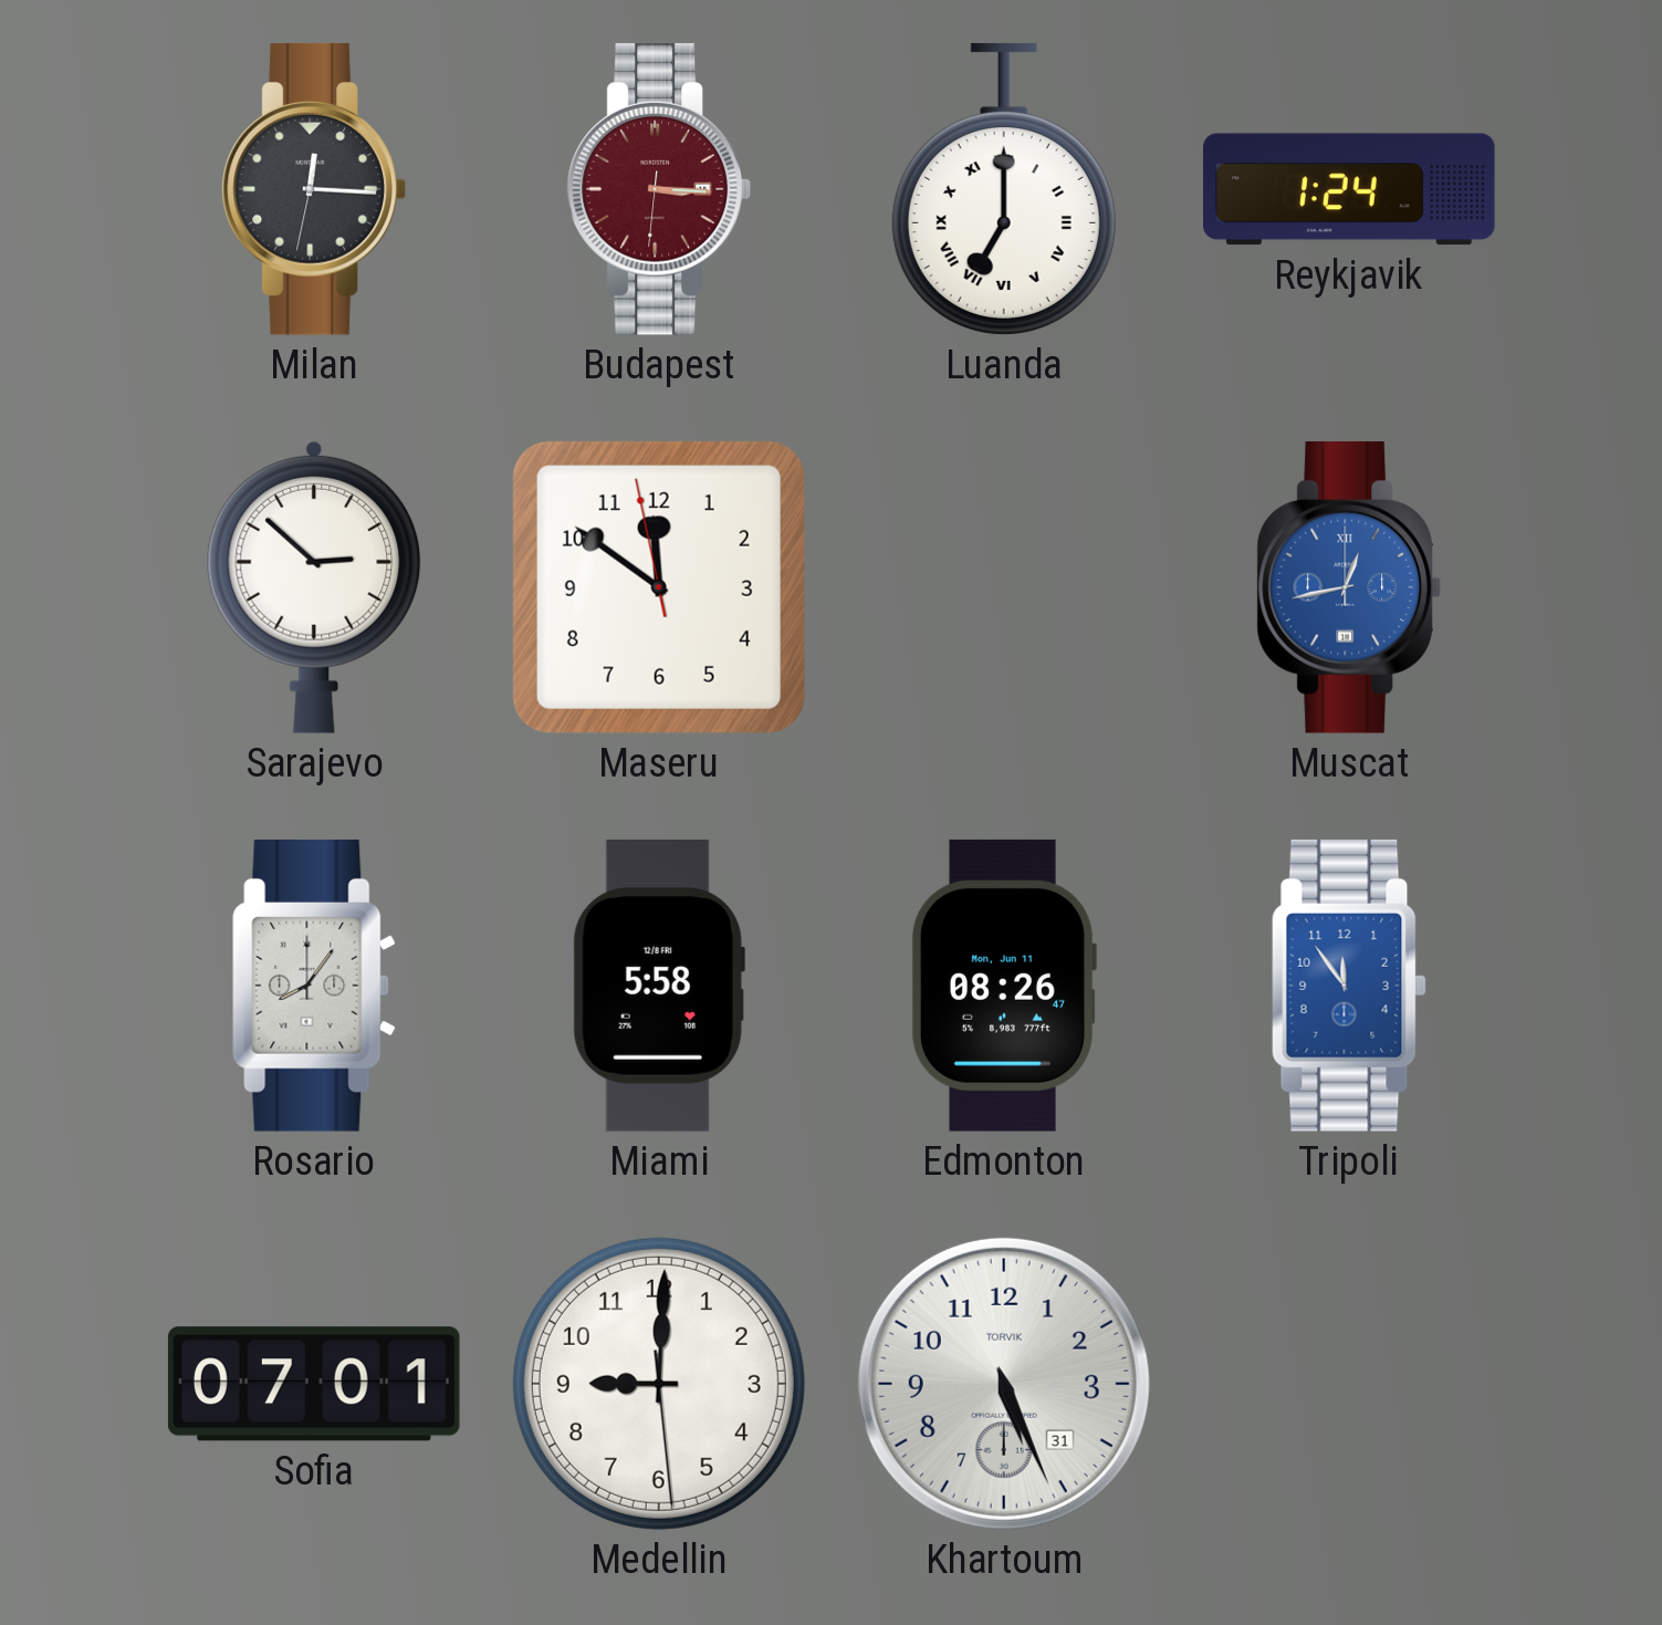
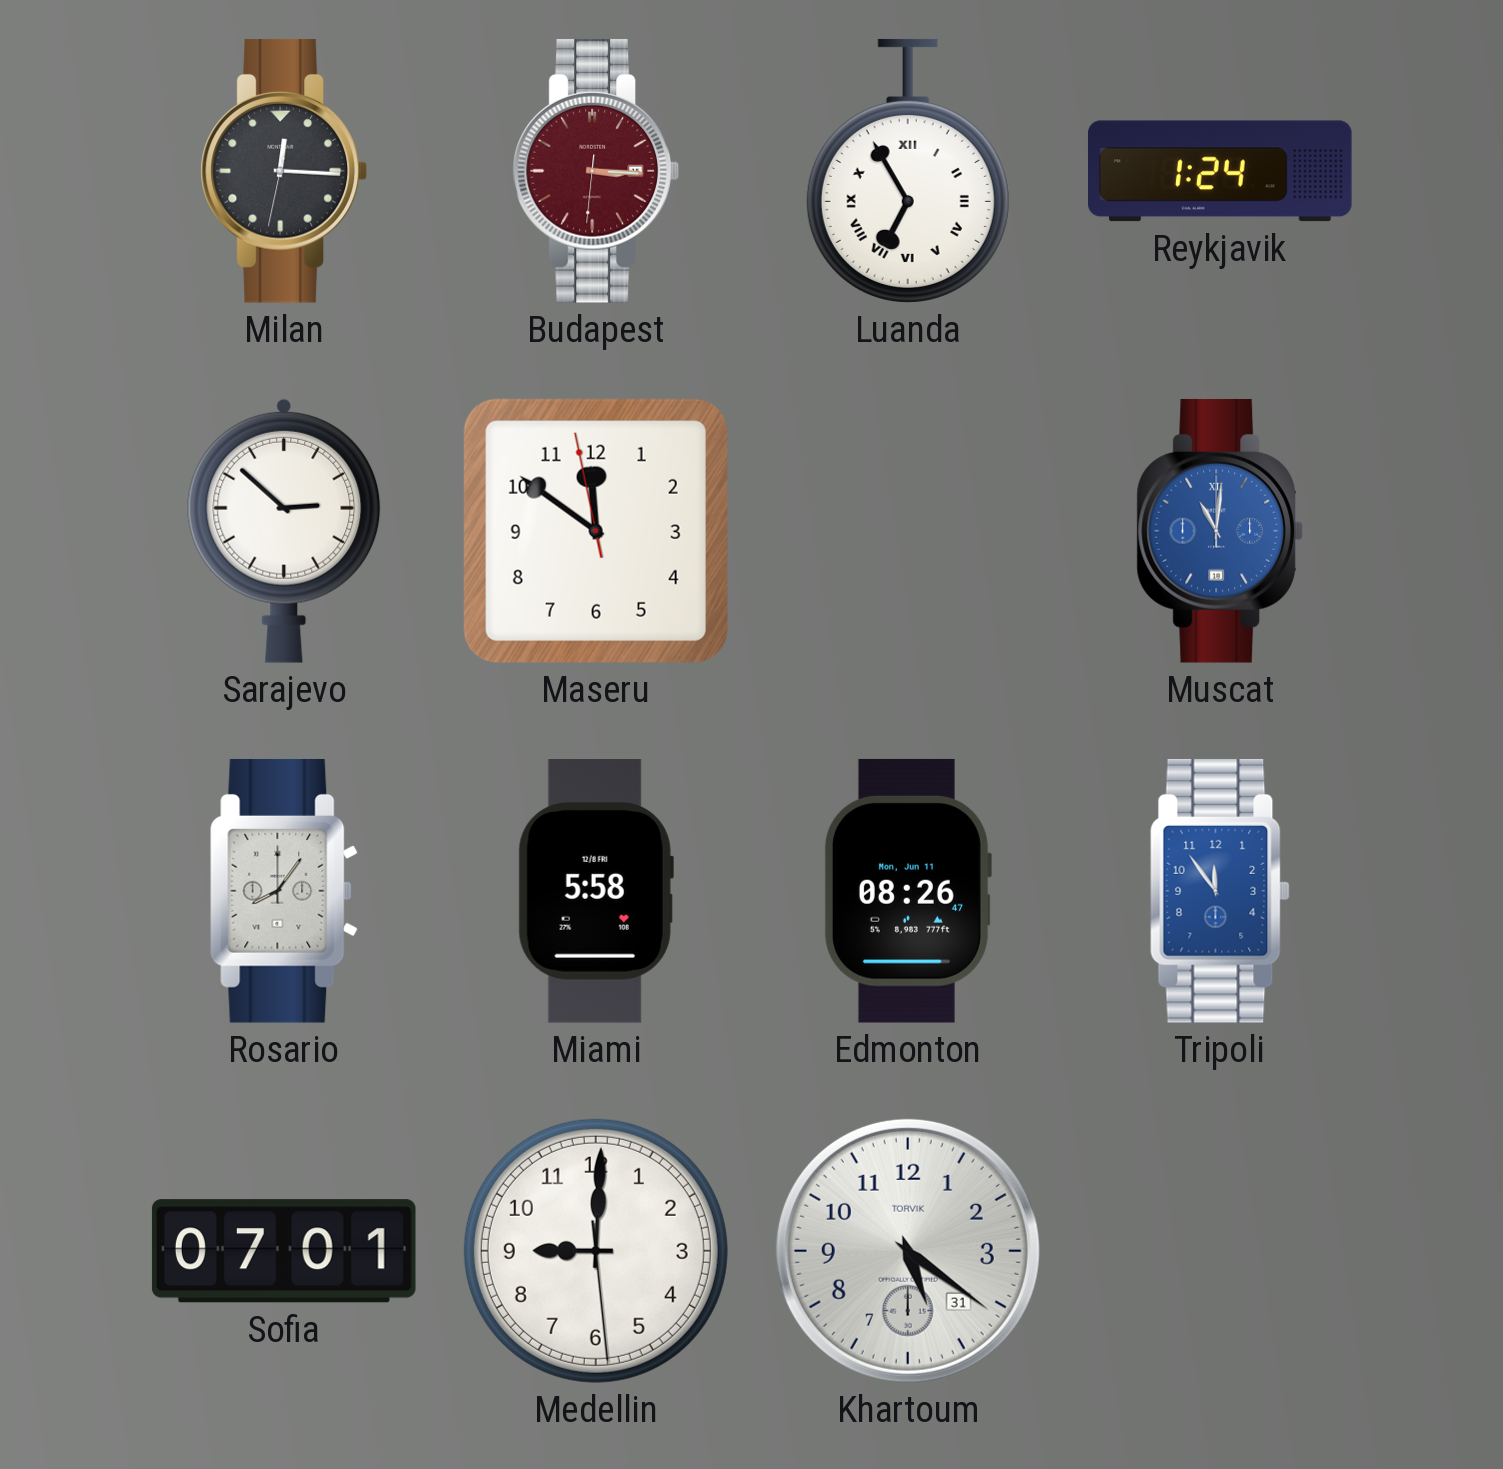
Luanda: 7:00 -> 6:55 (908, 171)
Muscat: 12:43 -> 11:01 (1219, 531)
Khartoum: 5:26 -> 5:21 (908, 1251)
